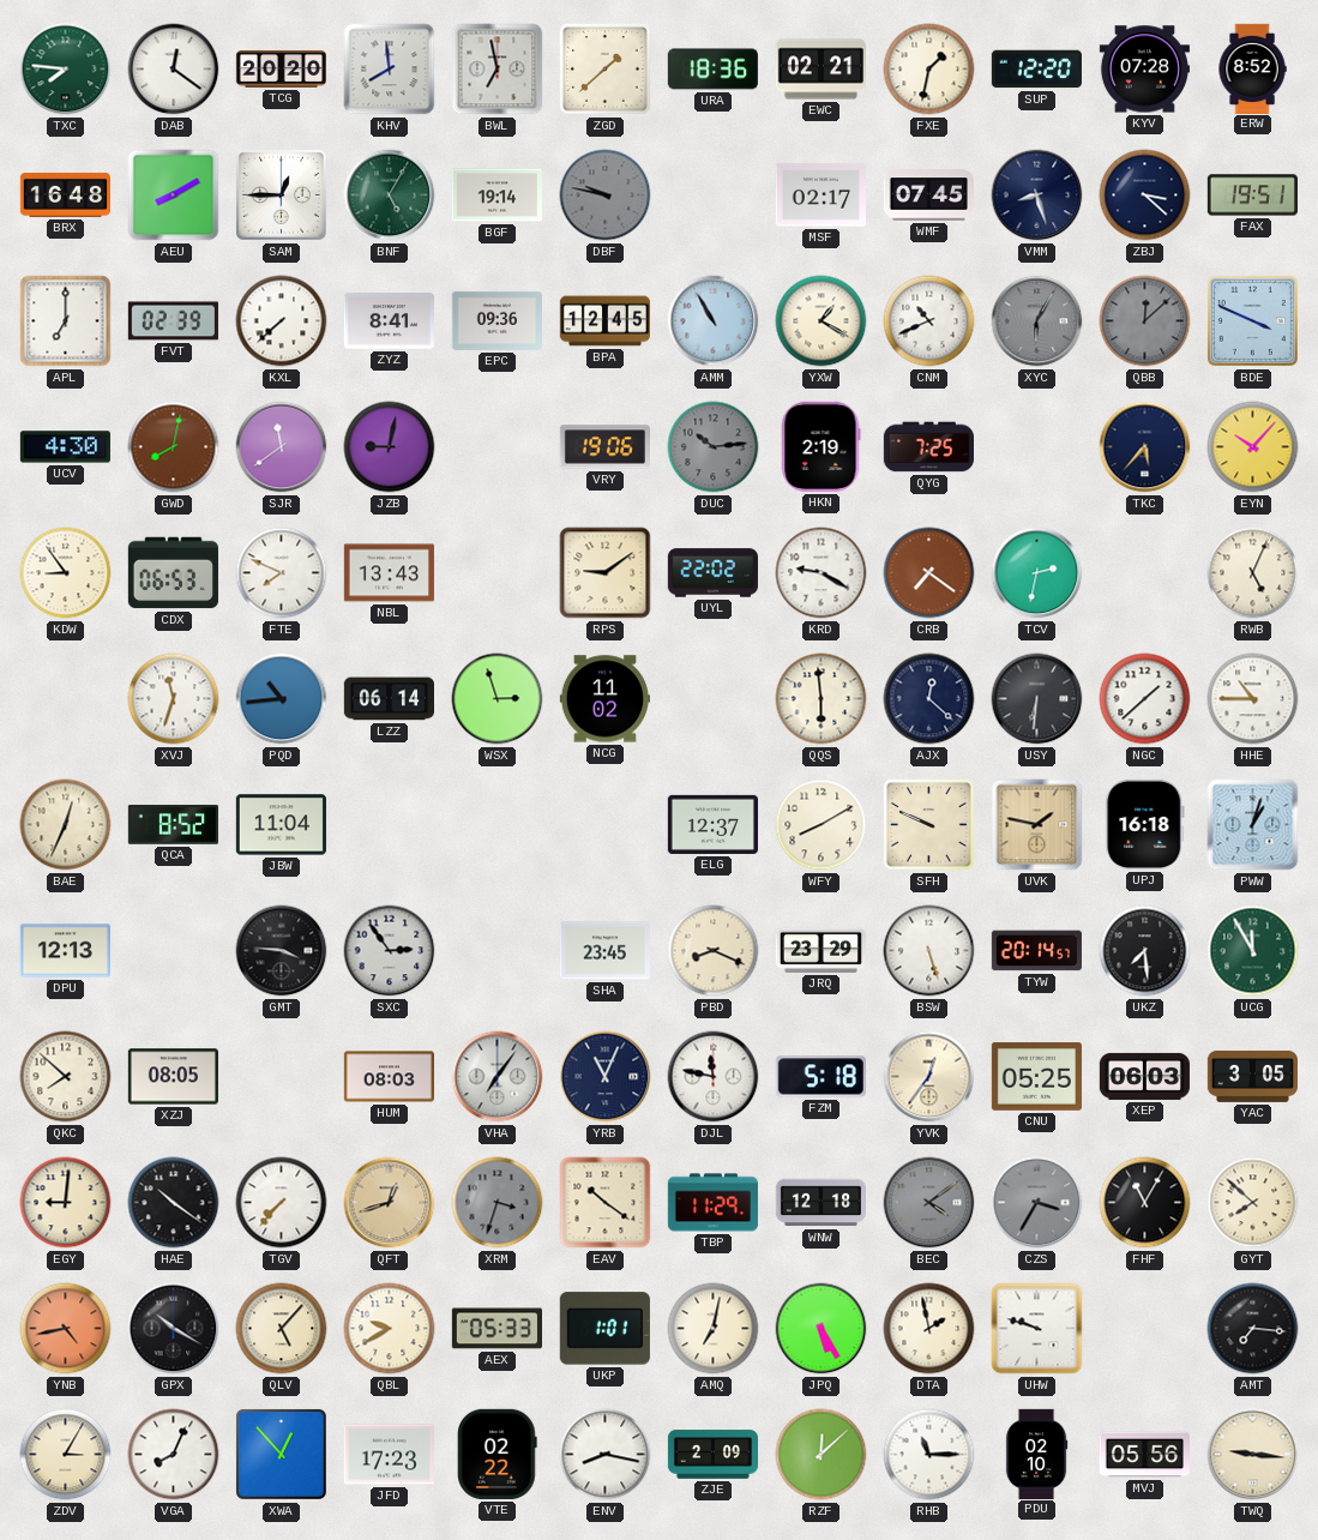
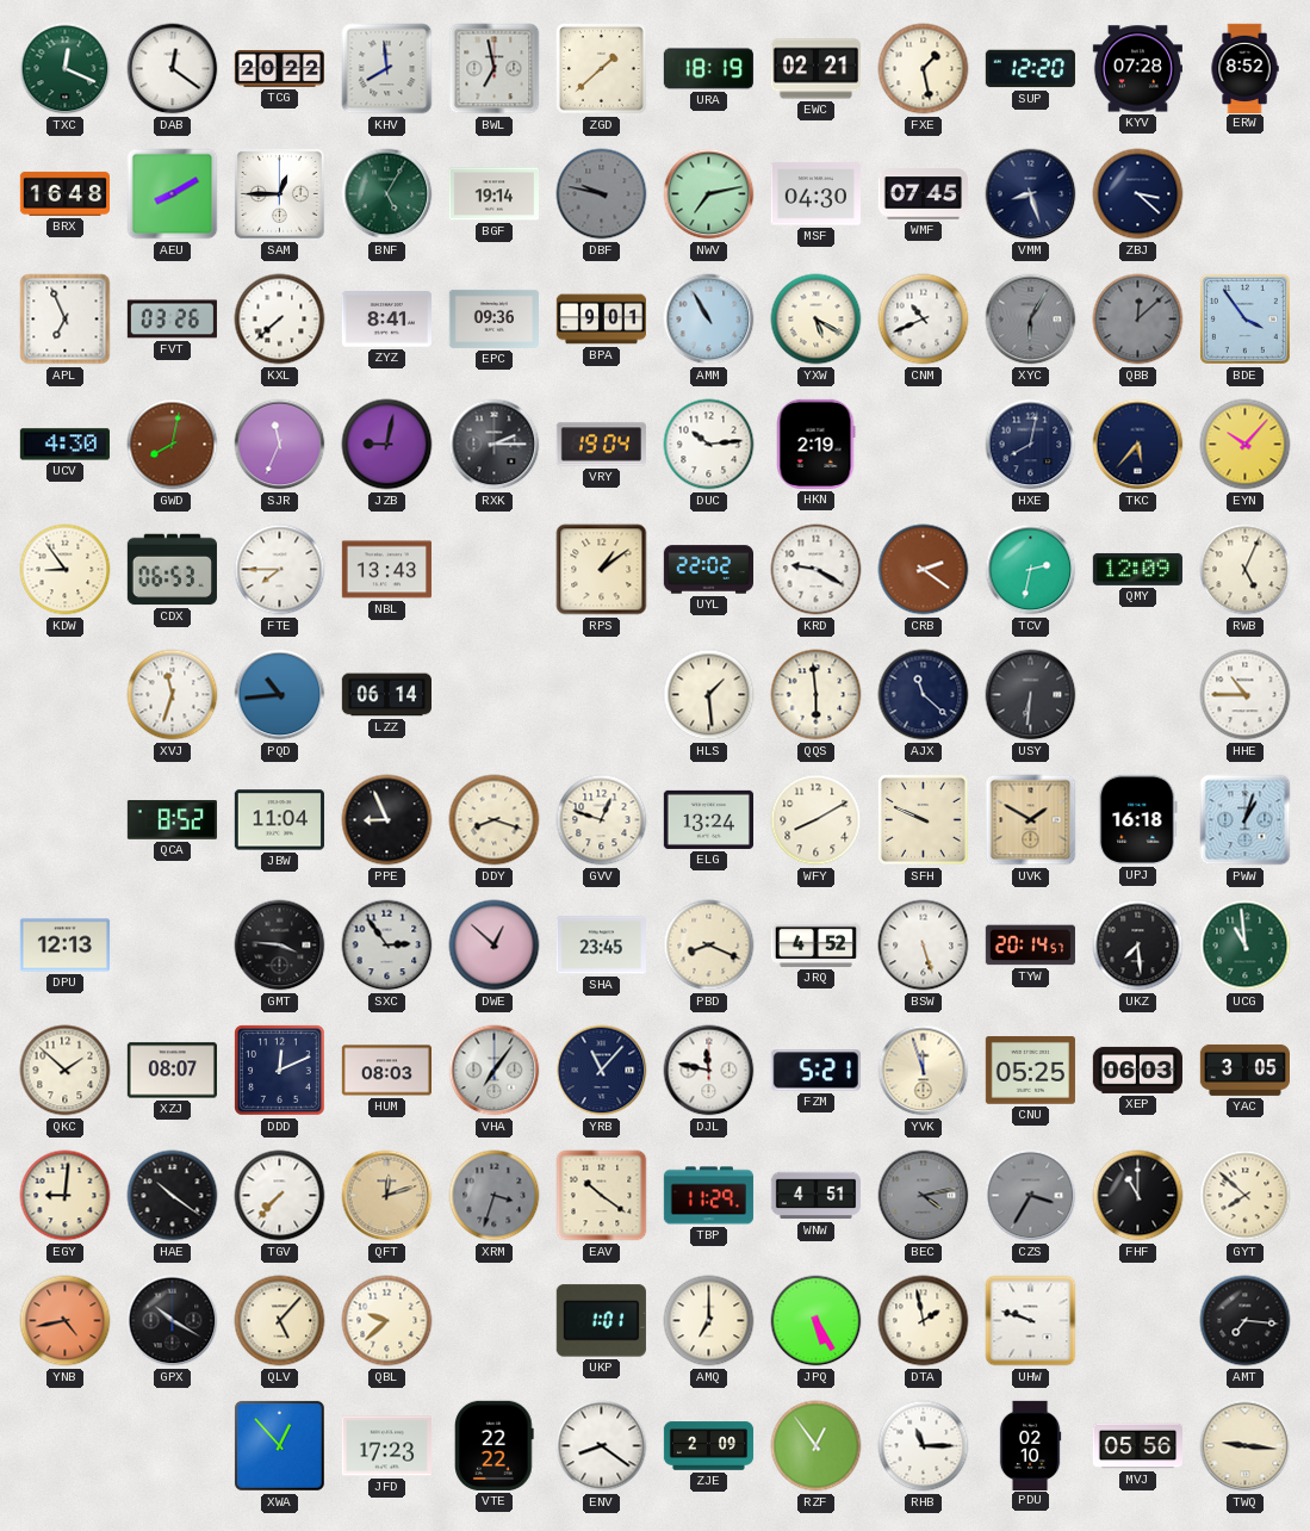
TXC: 7:46 -> 12:19 (66, 69)
TCG: 20:20 -> 20:22 (279, 69)
URA: 18:36 -> 18:19 (708, 69)
FXE: 1:32 -> 1:28 (924, 69)
NWV: none -> 7:13 (709, 194)
MSF: 02:17 -> 04:30 (815, 194)
FAX: 19:51 -> none (1252, 195)
APL: 7:00 -> 6:56 (66, 320)
FVT: 02:39 -> 03:26 (172, 320)
BPA: 12:45 -> 9:01 (601, 320)
YXW: 1:20 -> 5:20 (817, 320)
BDE: 3:49 -> 3:54 (1244, 318)
SJR: 11:39 -> 11:34 (280, 445)
RXK: none -> 2:15 (495, 445)
VRY: 19:06 -> 19:04 (601, 445)
DUC dial: grey -> white (709, 445)
QYG: 7:25 -> none (928, 447)
HXE: none -> 8:02 (1031, 445)
FTE: 7:49 -> 7:45 (280, 570)
RPS: 9:09 -> 1:09 (602, 570)
CRB: 7:21 -> 2:21 (924, 570)
QMY: none -> 12:09 (1137, 569)
WSX: 2:57 -> none (498, 699)
NCG: 11:02 -> none (604, 699)
HLS: none -> 1:29 (709, 695)
AJX: 12:22 -> 11:22 (924, 695)
NGC: 1:38 -> none (1145, 699)
BAE: 12:34 -> none (66, 825)
PPE: none -> 8:56 (387, 820)
DDY: none -> 8:18 (495, 820)
GVV: none -> 12:48 (602, 820)
ELG: 12:37 -> 13:24 (708, 819)
UVK: 1:47 -> 1:50 (1031, 820)
DWE: none -> 12:52 (495, 946)
JRQ: 23:29 -> 4:52 (815, 944)
UCG: 11:55 -> 10:59 (1246, 946)
QKC: 7:52 -> 1:52 (66, 1071)
XZJ: 08:05 -> 08:07 (172, 1071)
DDD: none -> 12:11 (280, 1071)
YRB: 11:04 -> 11:07 (602, 1071)
FZM: 5:18 -> 5:21 (815, 1071)
YVK: 12:36 -> 11:57 (924, 1071)
QFT: 12:42 -> 12:12 (387, 1196)
WNW: 12:18 -> 4:51 (815, 1196)
BEC: 4:09 -> 4:13 (924, 1196)
FHF: 11:05 -> 11:00 (1138, 1196)
QBL: 9:40 -> 9:38 (387, 1321)
AEX: 05:33 -> none (496, 1329)
AMQ: 7:02 -> 7:00 (709, 1321)
ZDV: 3:05 -> none (66, 1455)
VGA: 8:04 -> none (174, 1455)
VTE: 02:22 -> 22:22 (495, 1445)
ENV: 8:17 -> 8:21 (602, 1446)
RZF: 12:08 -> 12:54 (817, 1446)
